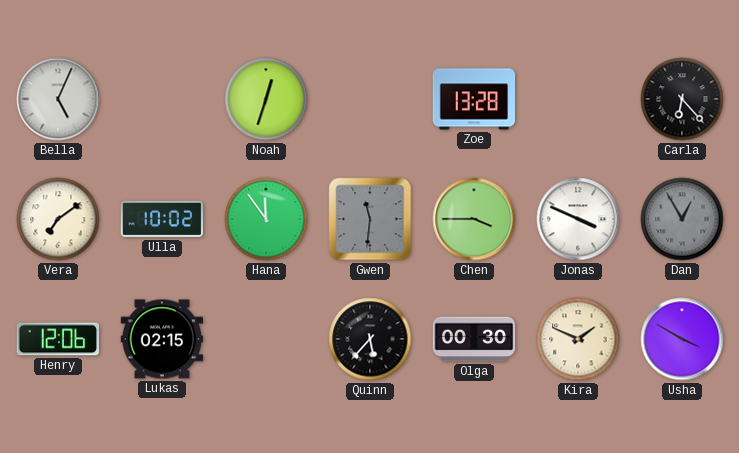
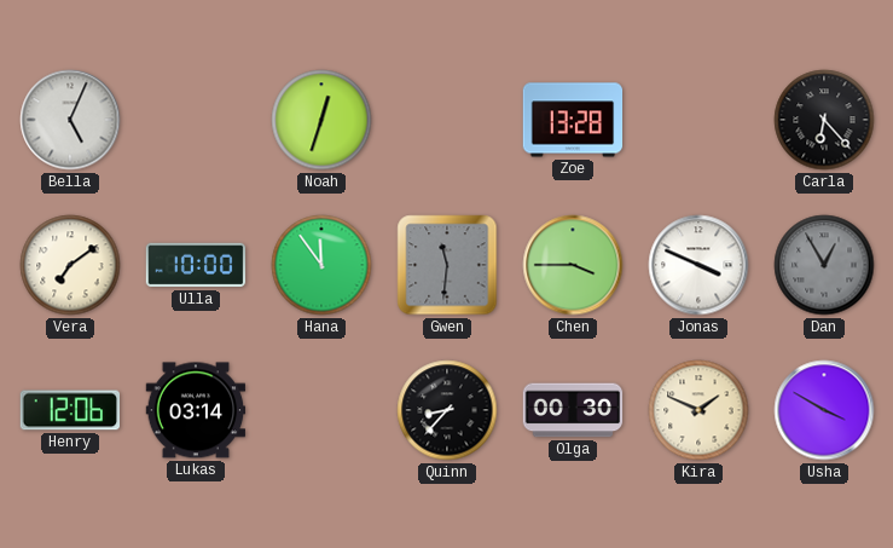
Ulla: 10:02 -> 10:00 (196, 265)
Lukas: 02:15 -> 03:14 (196, 410)
Quinn: 5:37 -> 8:37 (447, 410)
